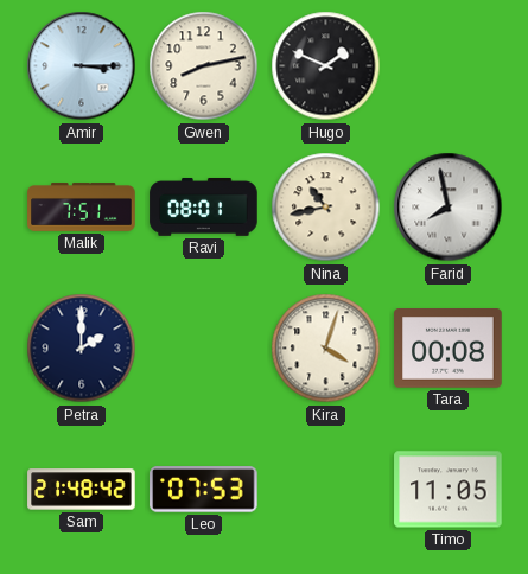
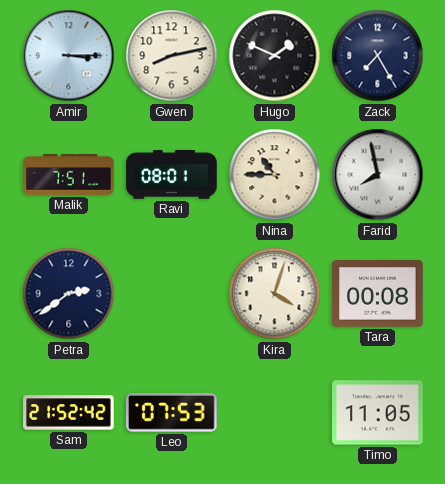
Zack: none -> 7:25 (378, 56)
Nina: 10:43 -> 10:45 (275, 175)
Petra: 2:00 -> 2:39 (69, 294)
Sam: 21:48 -> 21:52 (69, 413)
